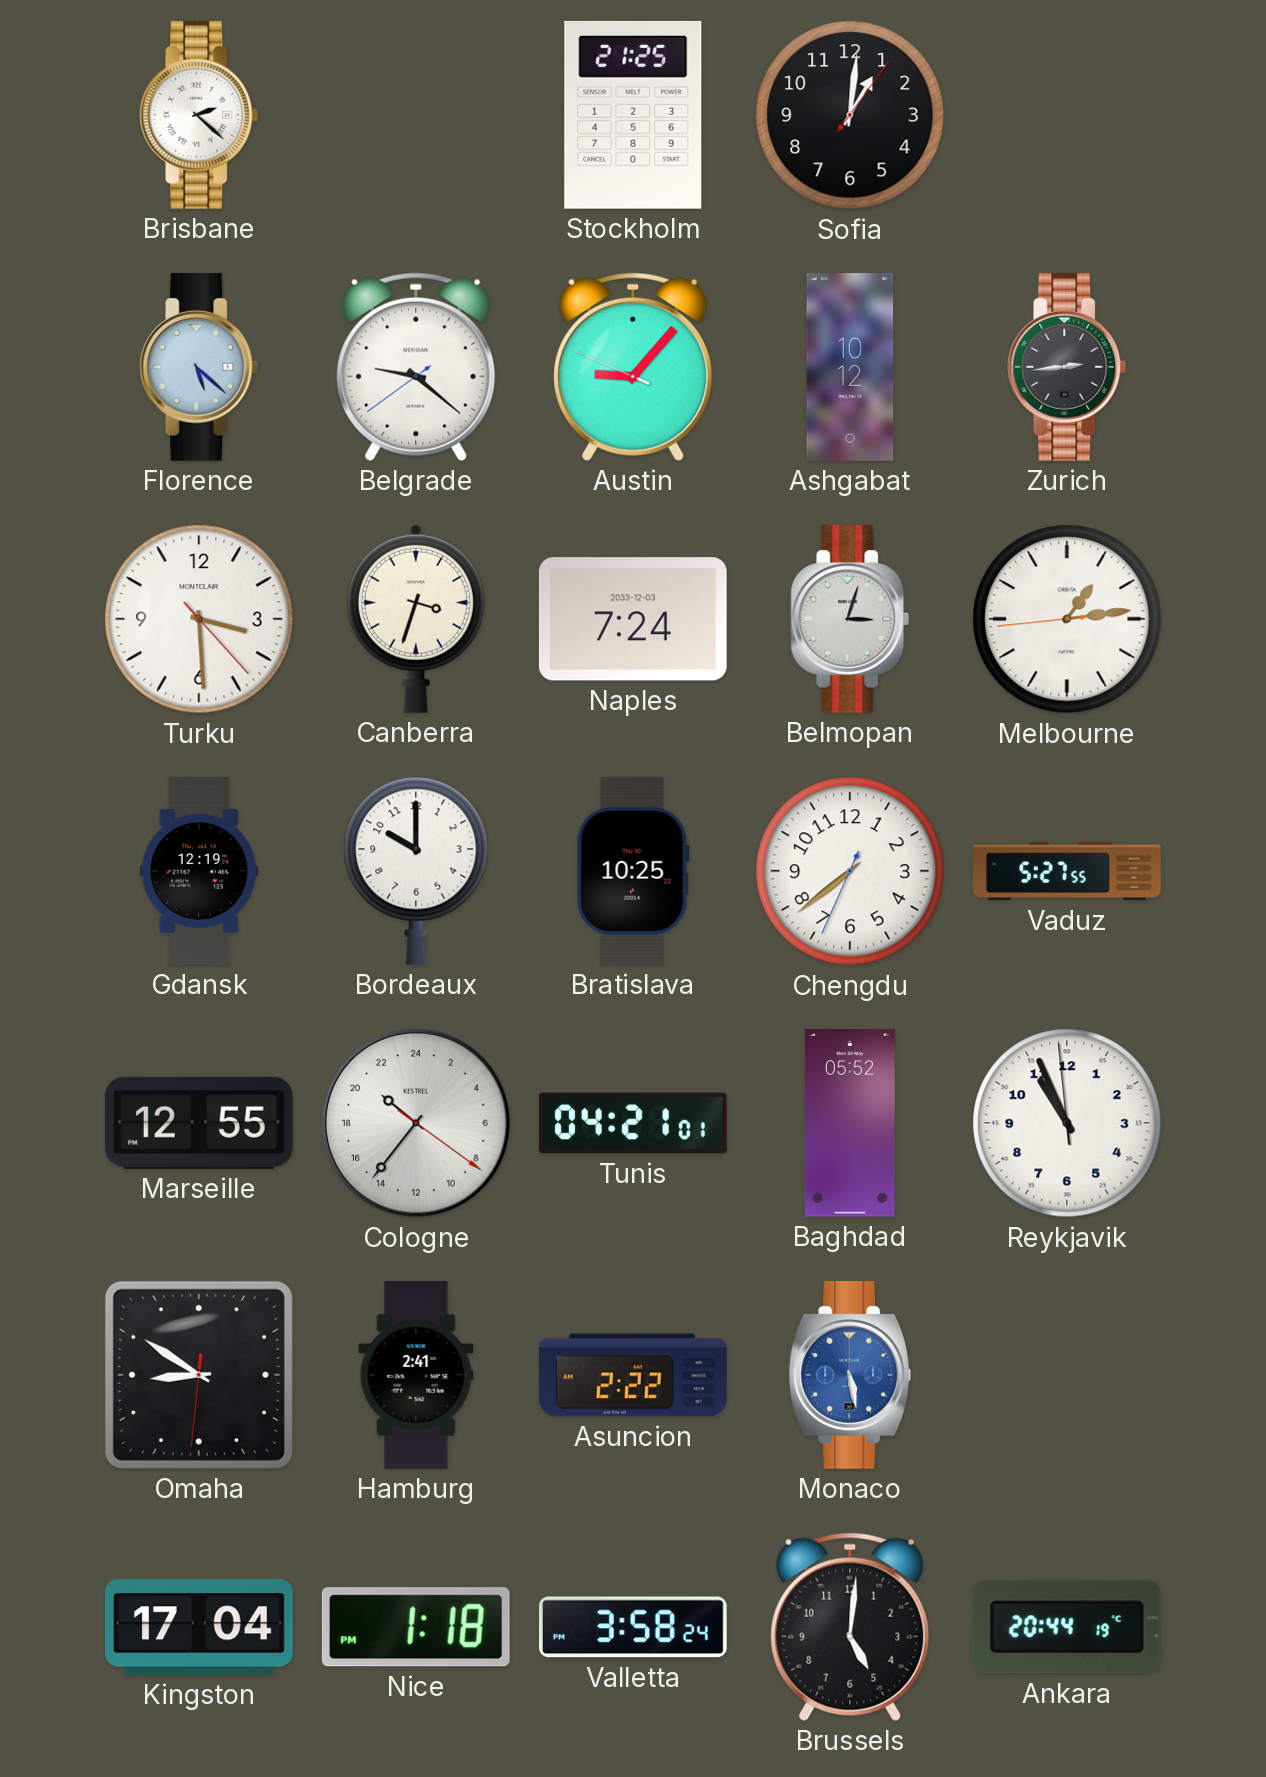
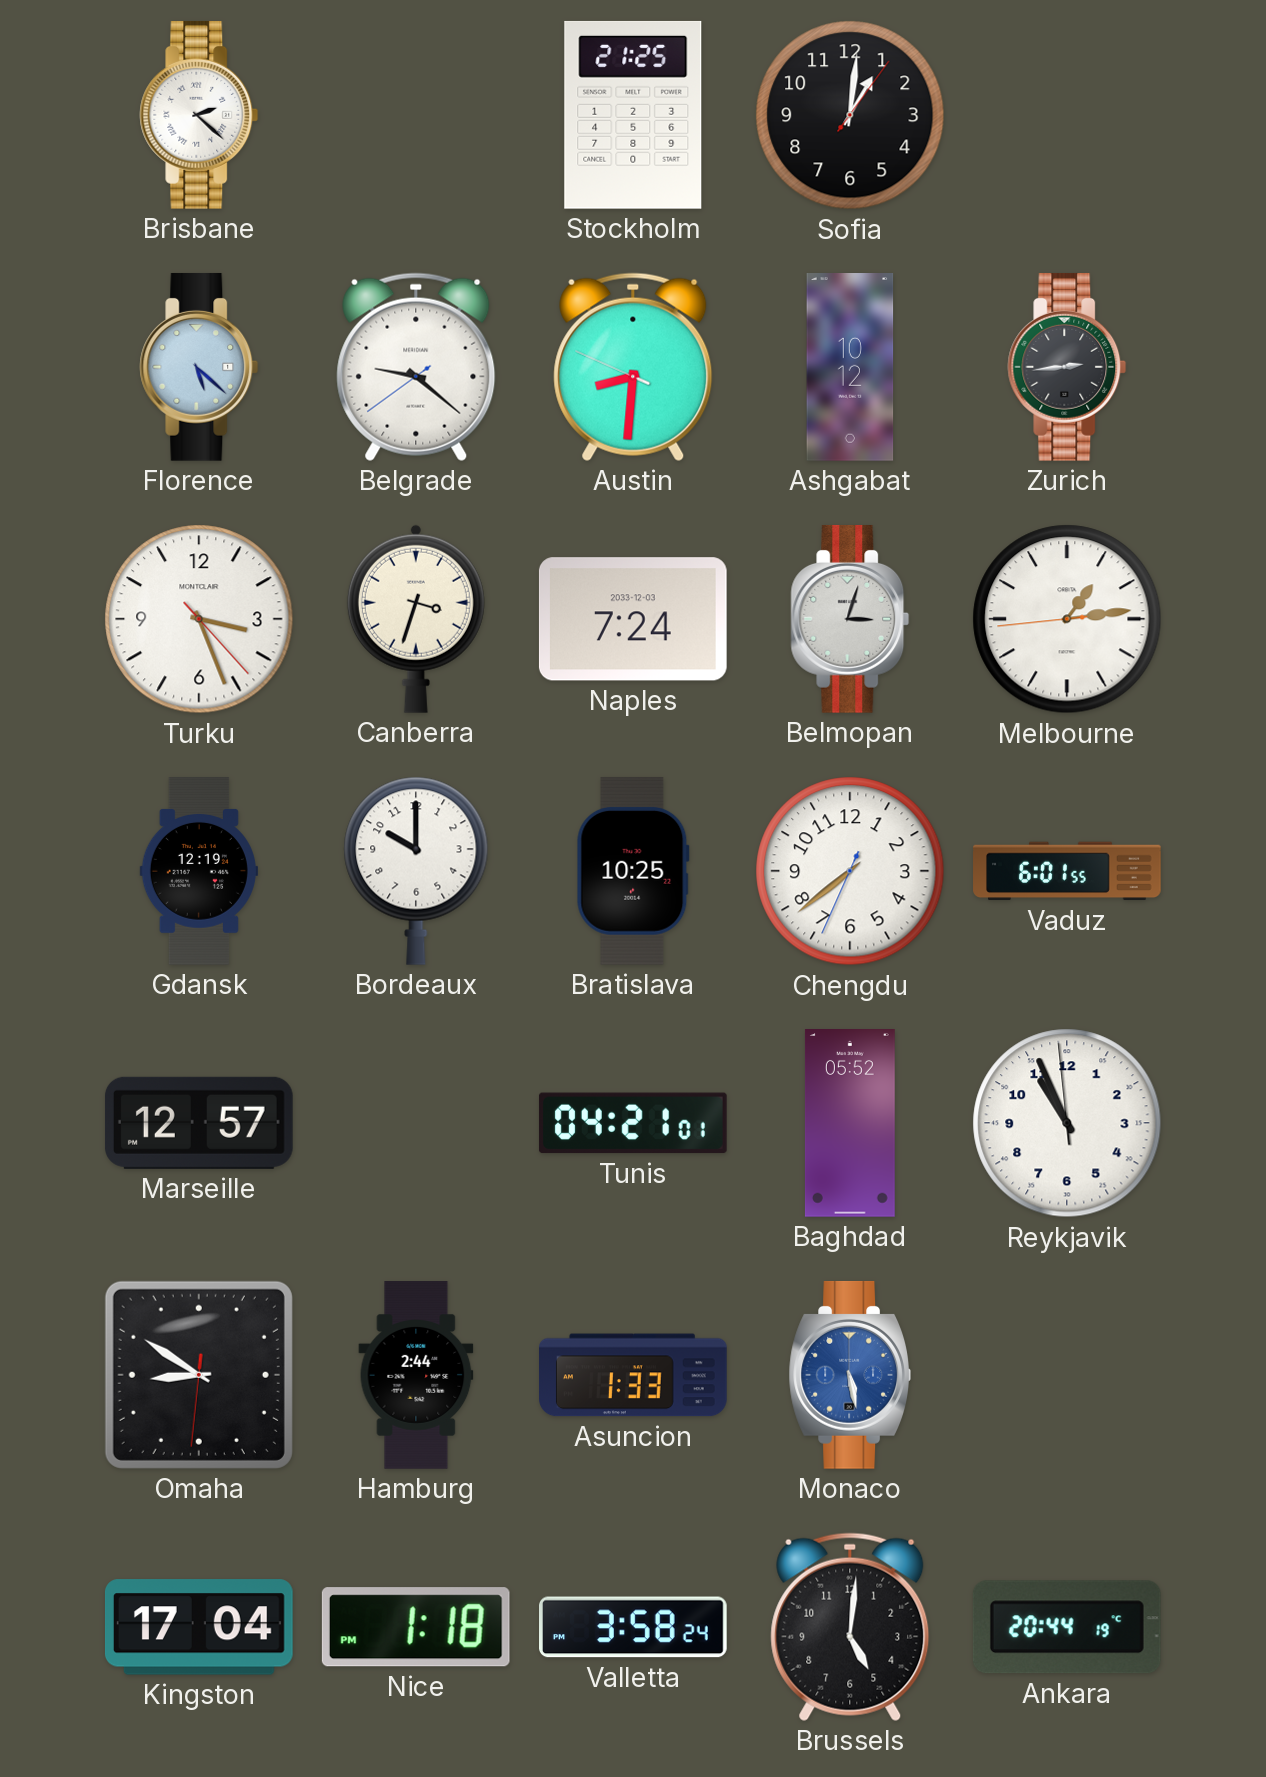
Austin: 9:06 -> 8:30 (633, 367)
Turku: 3:29 -> 3:26 (199, 619)
Vaduz: 5:27 -> 6:01 (1067, 871)
Marseille: 12:55 -> 12:57 (199, 1123)
Cologne: 20:36 -> none (417, 1124)
Hamburg: 2:41 -> 2:44 (416, 1375)
Asuncion: 2:22 -> 1:33 (634, 1375)
